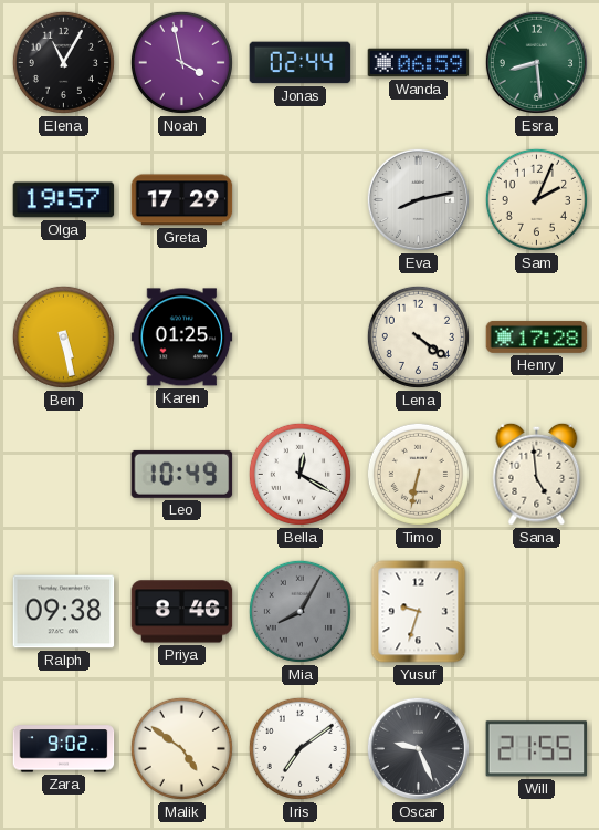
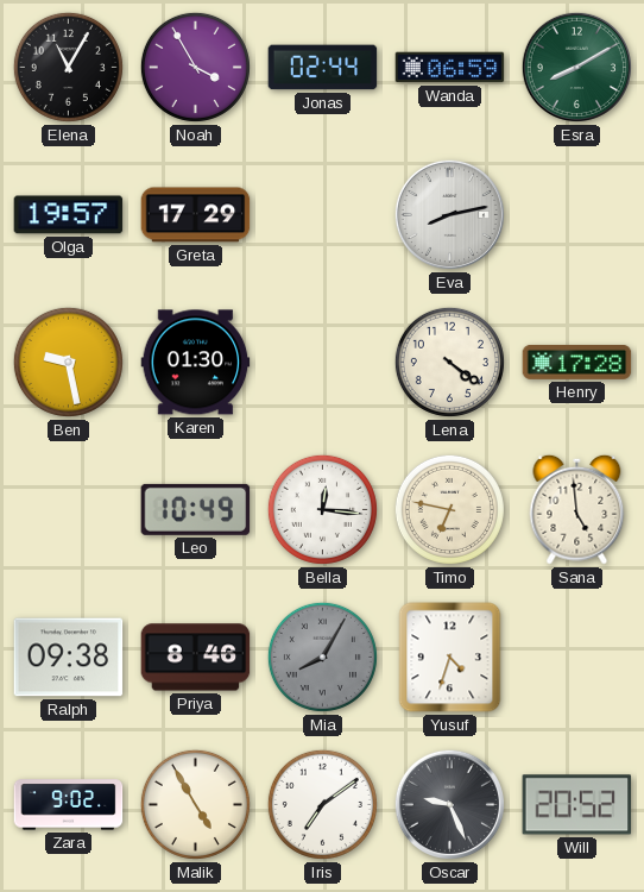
Noah: 3:58 -> 3:55 (195, 67)
Esra: 8:29 -> 8:10 (576, 67)
Sam: 2:04 -> none (536, 199)
Ben: 5:28 -> 9:28 (68, 362)
Karen: 01:25 -> 01:30 (196, 363)
Bella: 12:20 -> 12:16 (322, 509)
Timo: 6:32 -> 6:47 (449, 509)
Yusuf: 9:33 -> 4:33 (450, 658)
Malik: 4:51 -> 4:55 (195, 804)
Will: 21:55 -> 20:52 (577, 805)
